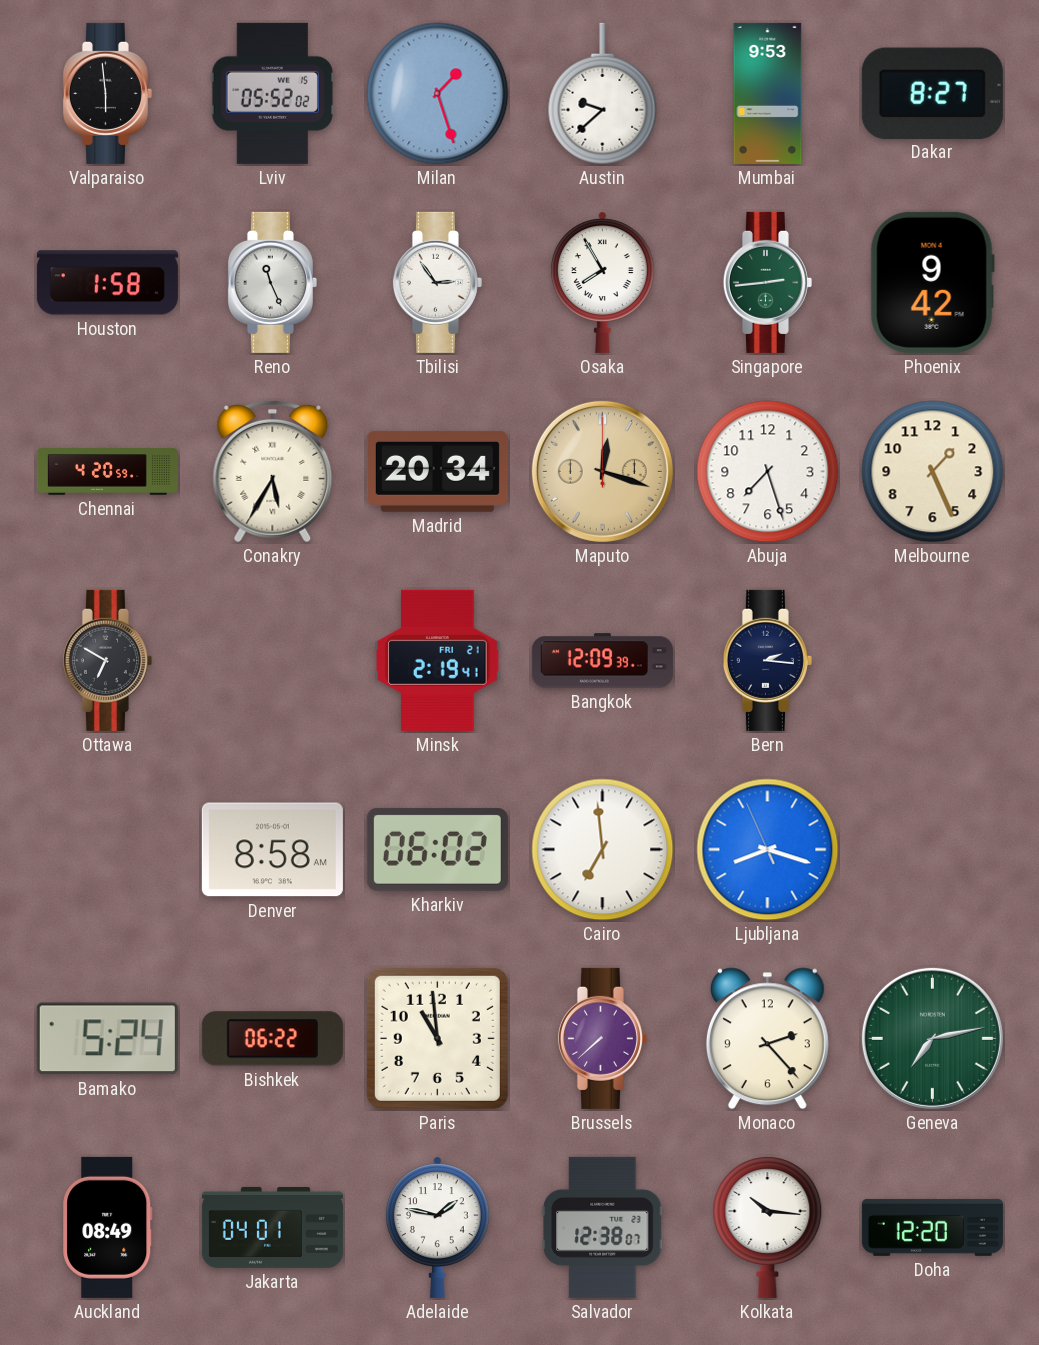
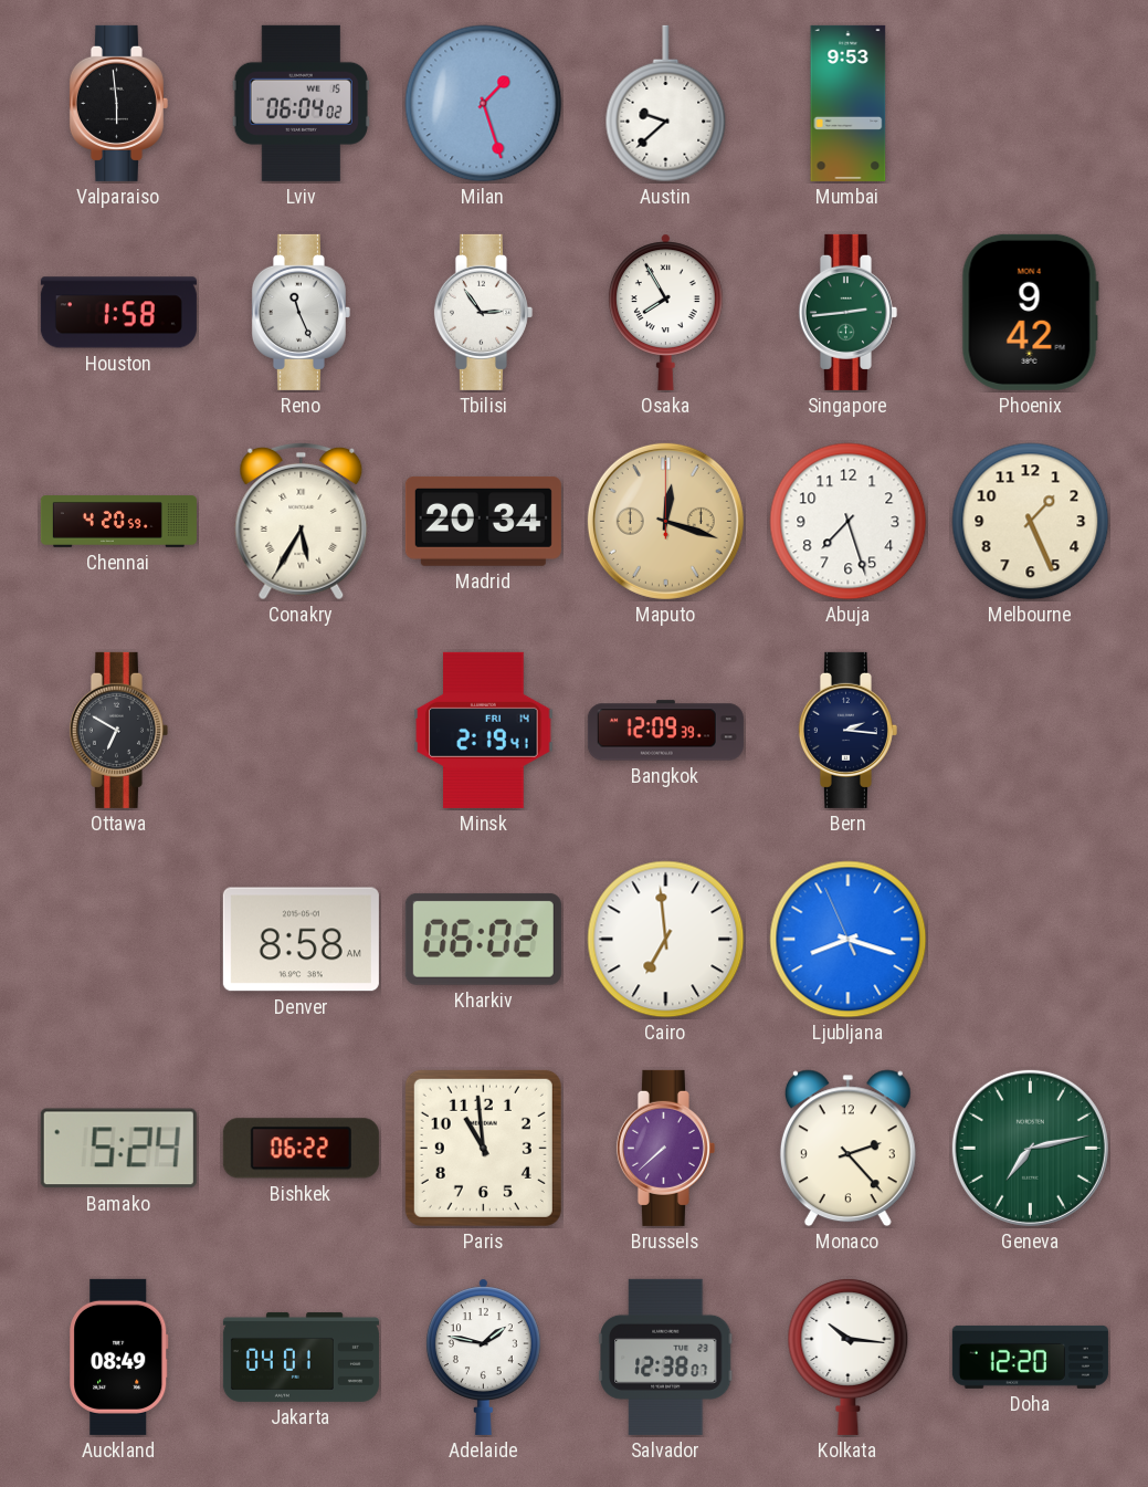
Lviv: 05:52 -> 06:04 (301, 103)
Dakar: 8:27 -> none (932, 93)
Minsk date: FRI 21 -> FRI 14 (484, 730)
